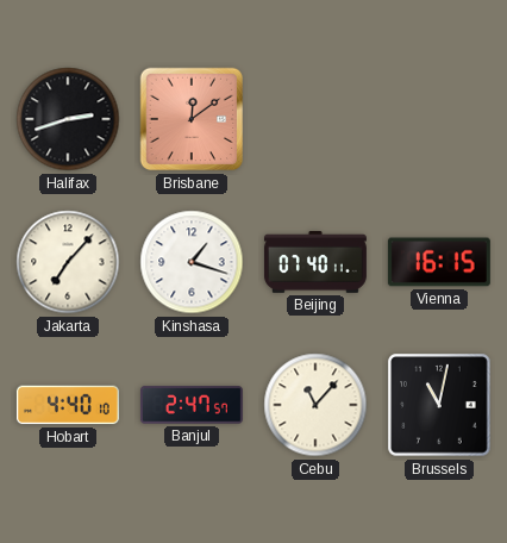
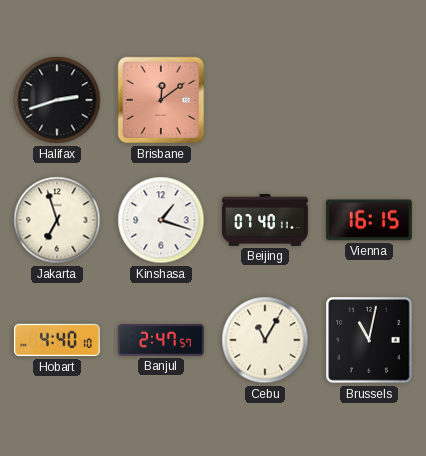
Jakarta: 7:07 -> 6:57 (57, 220)
Cebu: 11:07 -> 11:05 (265, 340)
